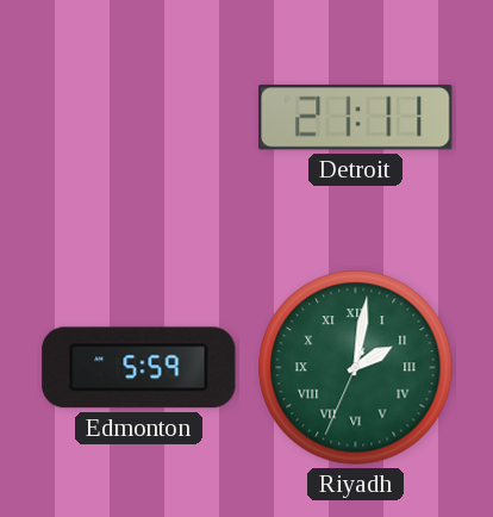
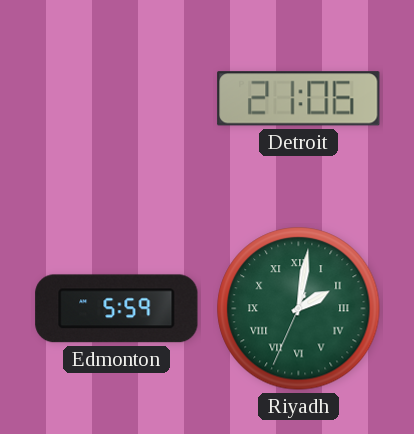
Detroit: 21:11 -> 21:06 (299, 99)
